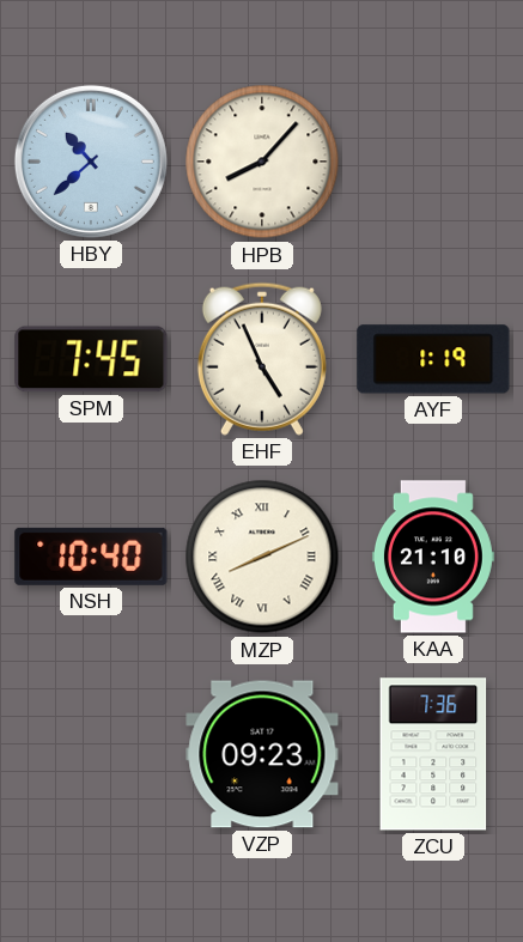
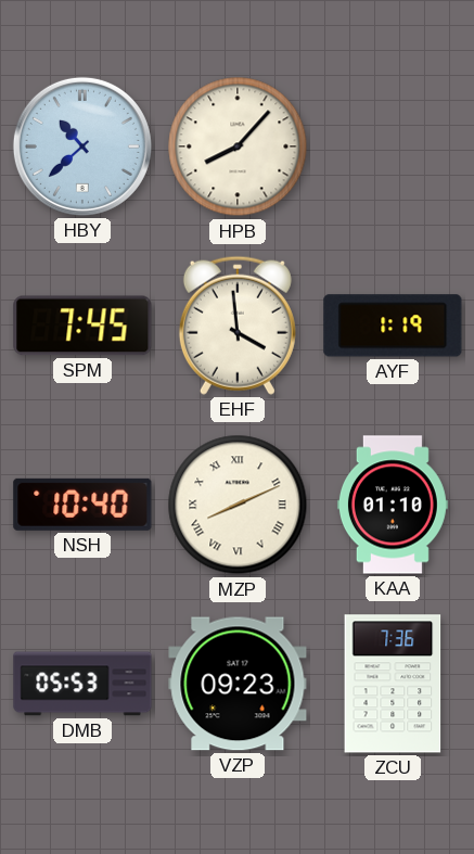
EHF: 4:56 -> 3:59 (238, 326)
KAA: 21:10 -> 01:10 (393, 505)
DMB: none -> 05:53 (82, 684)
